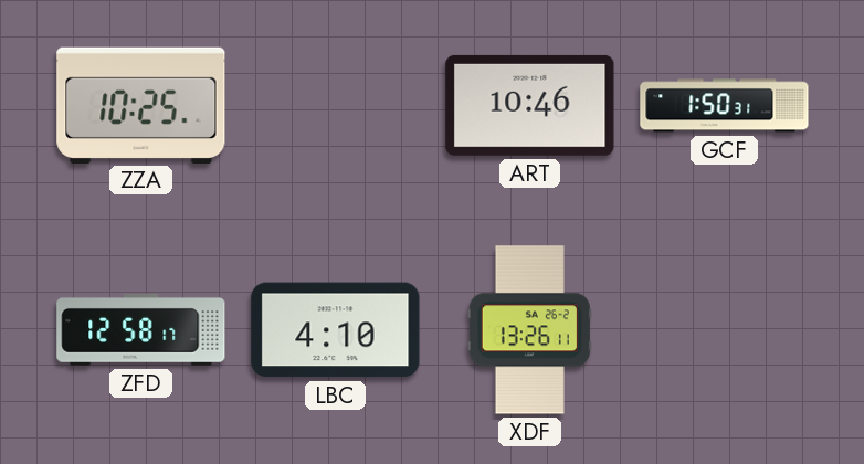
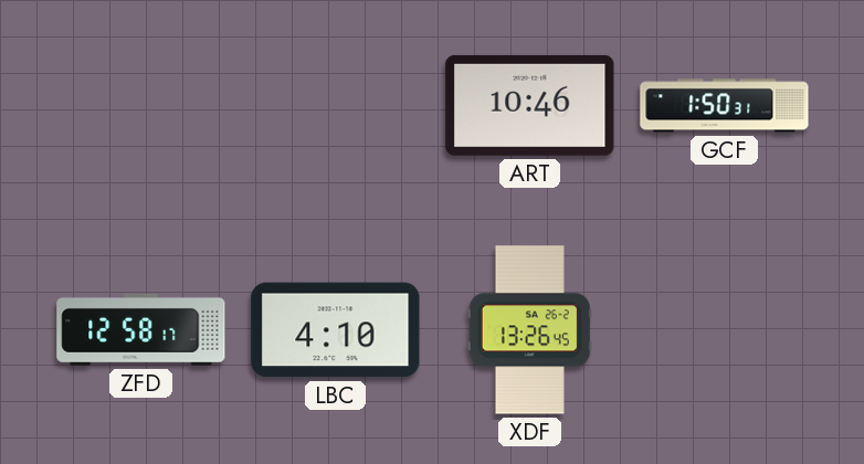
ZZA: 10:25 -> none (141, 105)
XDF: 13:26:11 -> 13:26:45 (529, 330)
